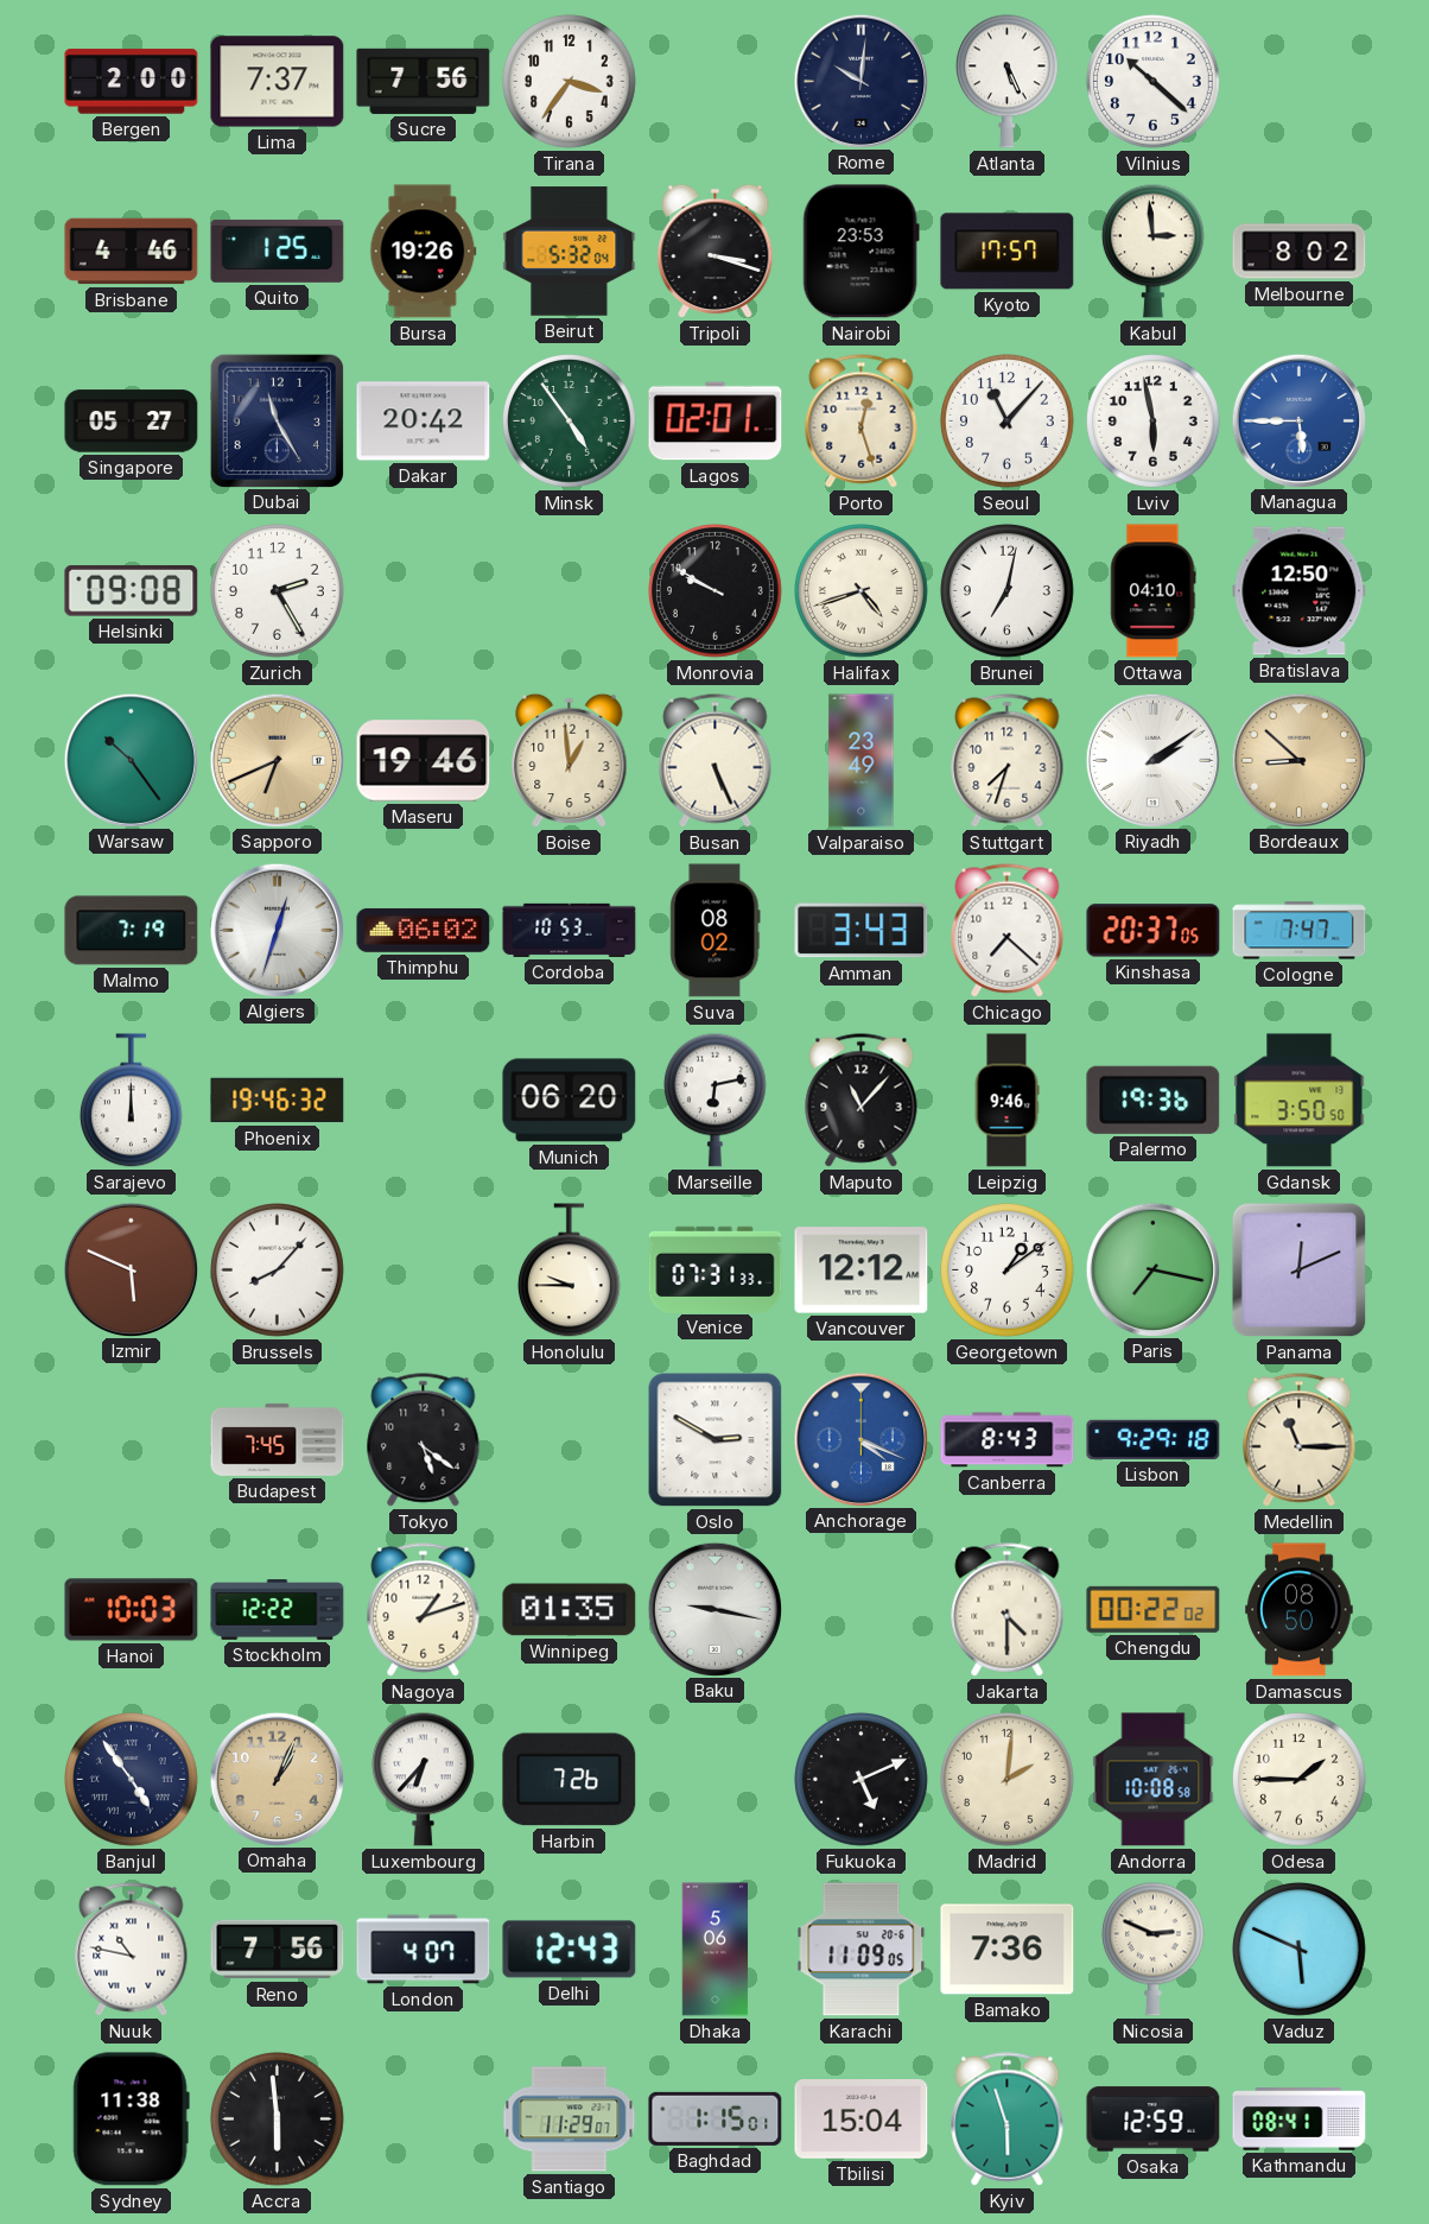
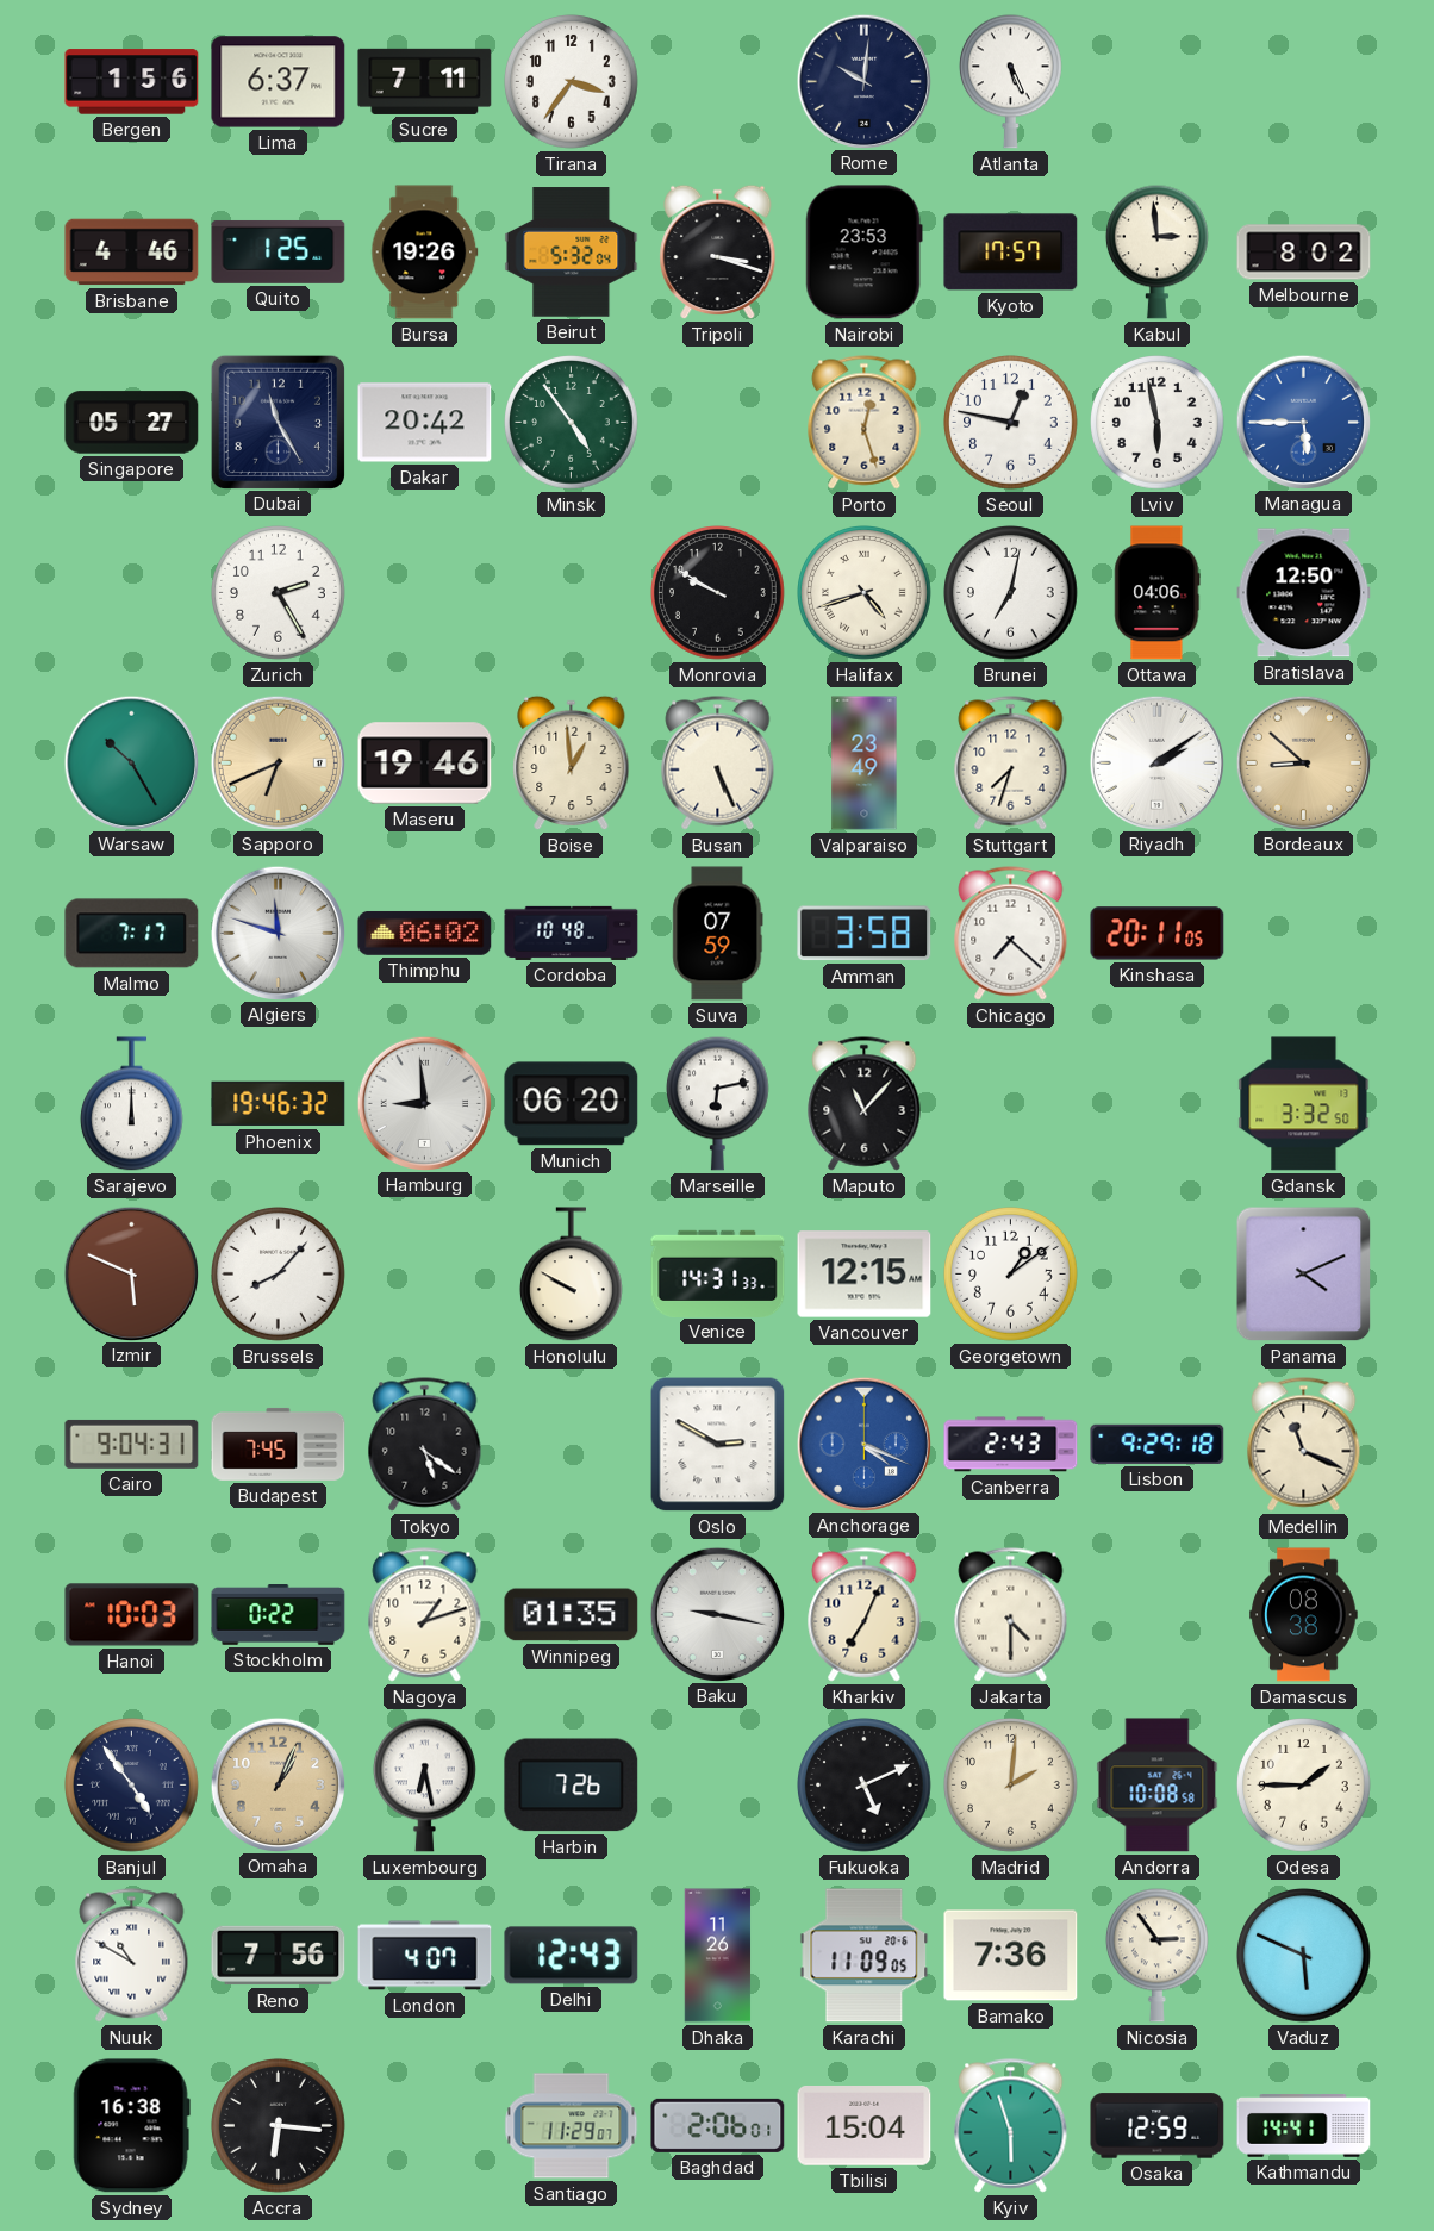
Bergen: 2:00 -> 1:56 (132, 82)
Lima: 7:37 -> 6:37 (279, 82)
Sucre: 7:56 -> 7:11 (425, 81)
Vilnius: 10:22 -> none (1154, 82)
Lagos: 02:01 -> none (716, 422)
Seoul: 11:07 -> 12:47 (1011, 423)
Helsinki: 09:08 -> none (132, 591)
Ottawa: 04:10 -> 04:06 (1158, 593)
Warsaw: 10:24 -> 10:25 (131, 762)
Malmo: 7:19 -> 7:17 (132, 934)
Algiers: 12:33 -> 11:48 (278, 933)
Cordoba: 10:53 -> 10:48 (572, 933)
Suva: 08:02 -> 07:59 (718, 934)
Amman: 3:43 -> 3:58 (865, 934)
Kinshasa: 20:37 -> 20:11 (1158, 934)
Cologne: 7:47 -> none (1300, 931)
Hamburg: none -> 8:59 (424, 1103)
Leipzig: 9:46 -> none (1006, 1101)
Palermo: 19:36 -> none (1154, 1100)
Gdansk: 3:50 -> 3:32 (1304, 1104)
Honolulu: 9:45 -> 9:50 (571, 1275)
Venice: 07:31 -> 14:31 (718, 1273)
Vancouver: 12:12 -> 12:15 (865, 1275)
Paris: 7:17 -> none (1152, 1269)
Panama: 12:11 -> 4:11 (1304, 1275)
Cairo: none -> 9:04 (132, 1444)
Canberra: 8:43 -> 2:43 (1011, 1445)
Medellin: 11:15 -> 11:19 (1304, 1445)
Stockholm: 12:22 -> 0:22 (279, 1615)
Kharkiv: none -> 7:04 (865, 1615)
Chengdu: 00:22 -> none (1154, 1609)
Damascus: 08:50 -> 08:38 (1304, 1615)
Luxembourg: 6:37 -> 6:28 (424, 1784)
Nuuk: 10:47 -> 10:50 (132, 1956)
Dhaka: 5:06 -> 11:26 (718, 1956)
Nicosia: 2:49 -> 2:54 (1156, 1955)
Sydney: 11:38 -> 16:38 (131, 2126)
Accra: 5:59 -> 6:16 (279, 2126)
Baghdad: 1:15 -> 2:06 (718, 2125)
Kathmandu: 08:41 -> 14:41 (1304, 2126)
